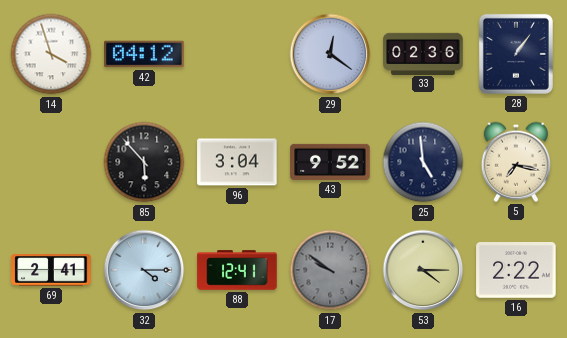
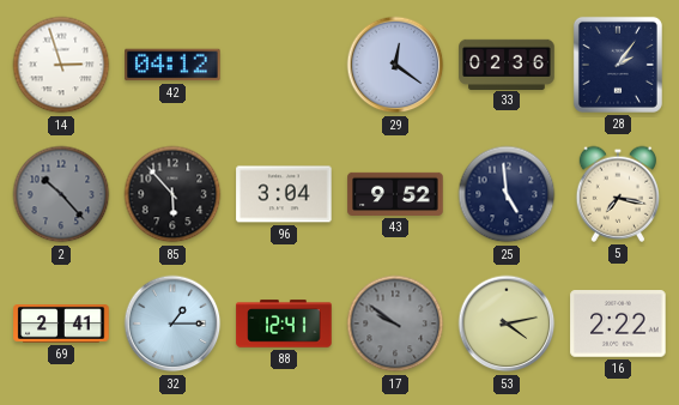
14: 3:57 -> 2:57 (61, 65)
28: 1:06 -> 2:06 (618, 65)
2: none -> 10:23 (61, 194)
32: 4:15 -> 1:15 (172, 324)
53: 4:15 -> 4:13 (507, 324)
